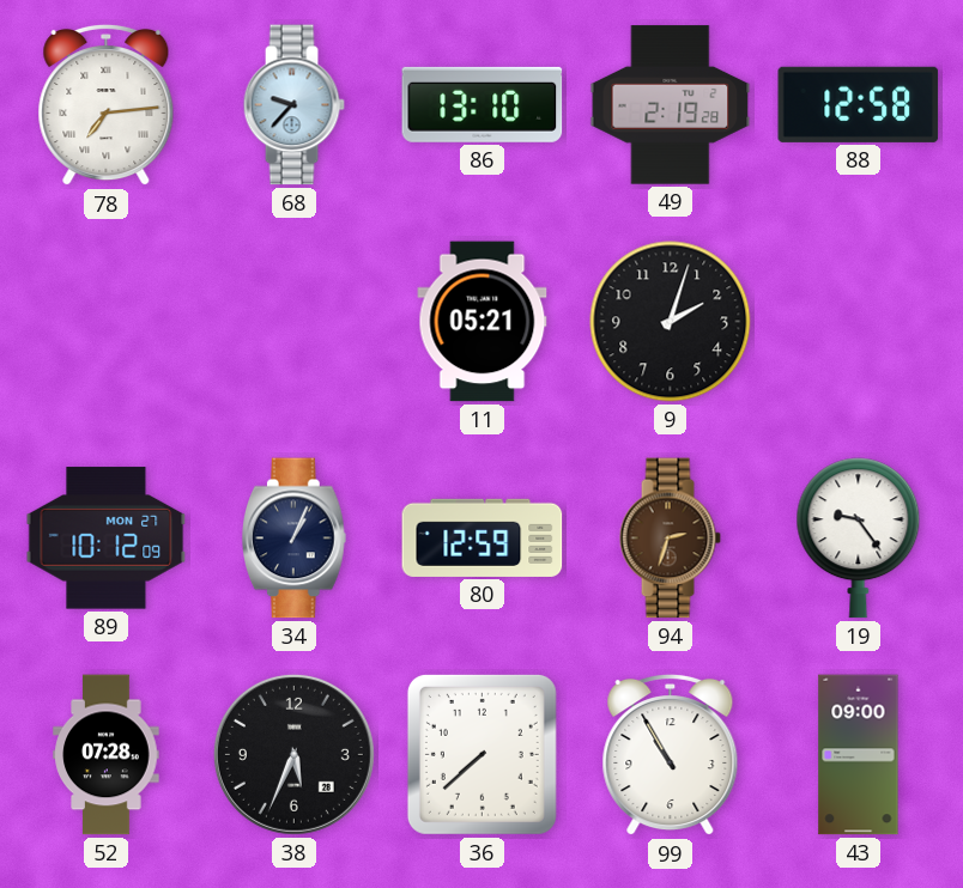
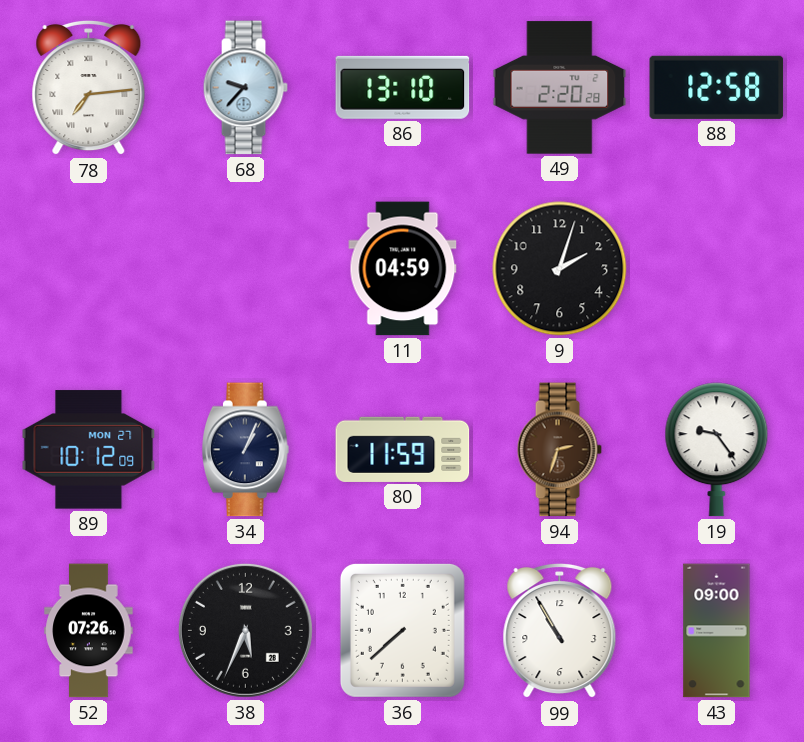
49: 2:19 -> 2:20 (560, 88)
11: 05:21 -> 04:59 (403, 269)
80: 12:59 -> 11:59 (403, 449)
52: 07:28 -> 07:26 (89, 631)
